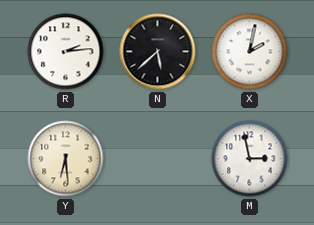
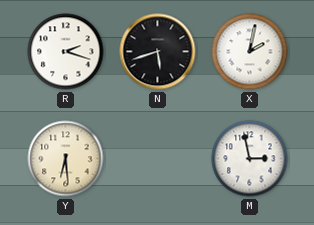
R: 2:14 -> 2:18 (66, 52)
N: 5:38 -> 5:42 (158, 52)
